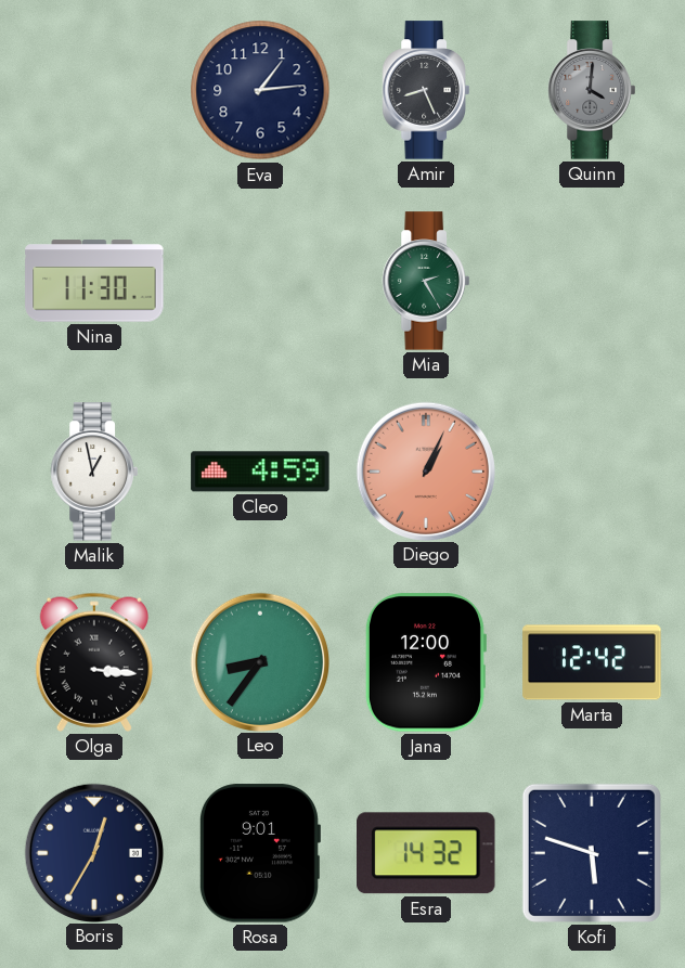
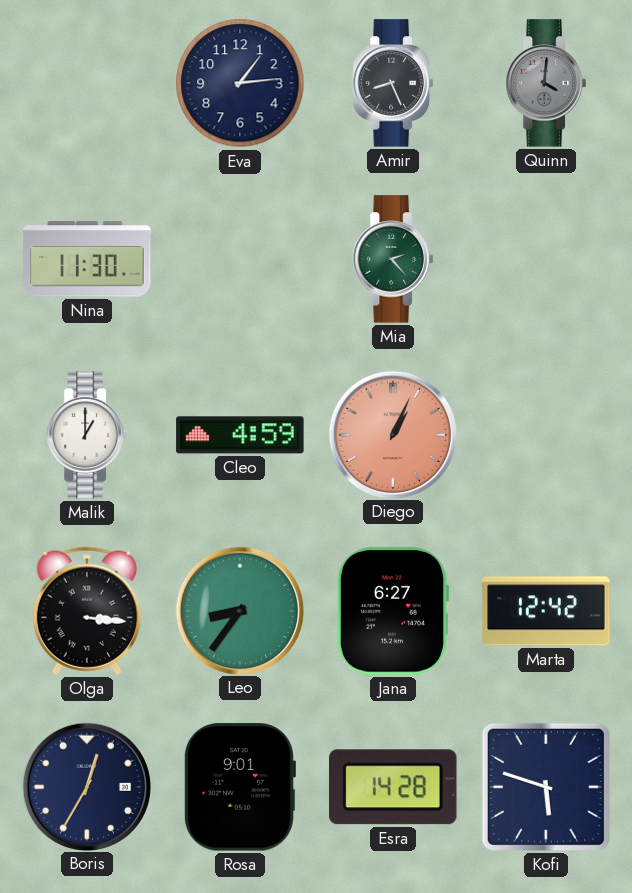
Mia: 2:25 -> 2:23 (393, 259)
Malik: 12:58 -> 1:00 (87, 435)
Jana: 12:00 -> 6:27 (392, 611)
Esra: 14:32 -> 14:28 (394, 787)
